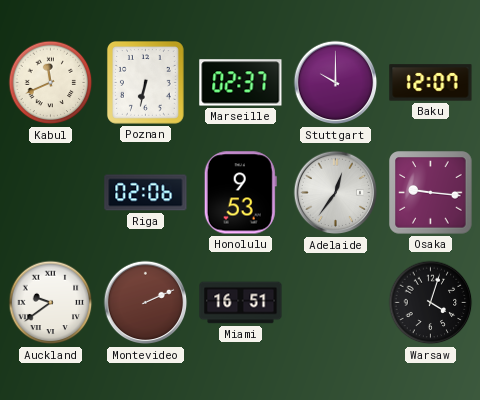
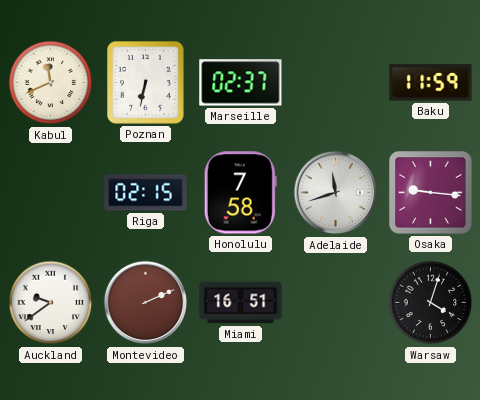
Stuttgart: 10:00 -> none (336, 83)
Baku: 12:07 -> 11:59 (431, 83)
Riga: 02:06 -> 02:15 (146, 193)
Honolulu: 9:53 -> 7:58 (240, 193)
Adelaide: 12:36 -> 11:42 (336, 193)
